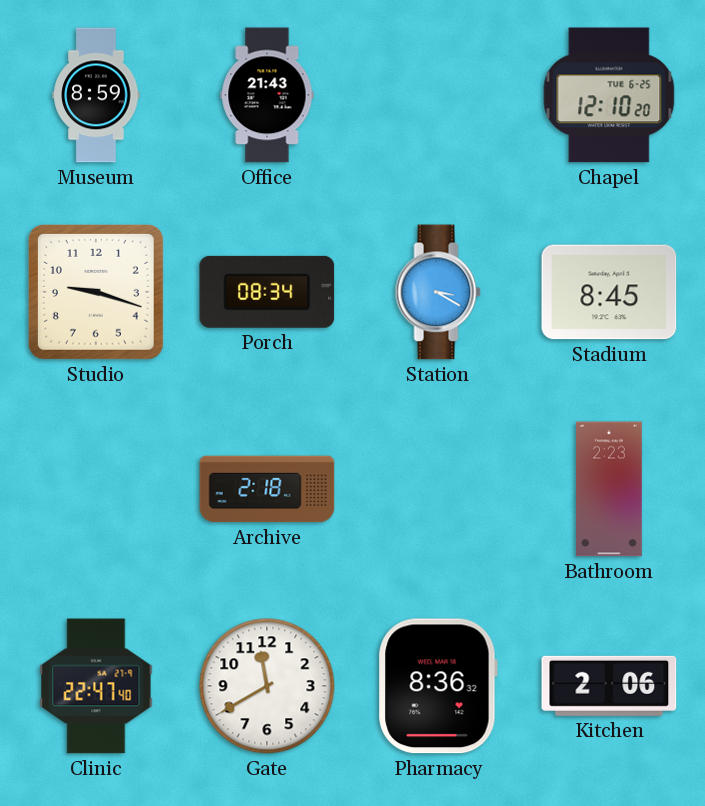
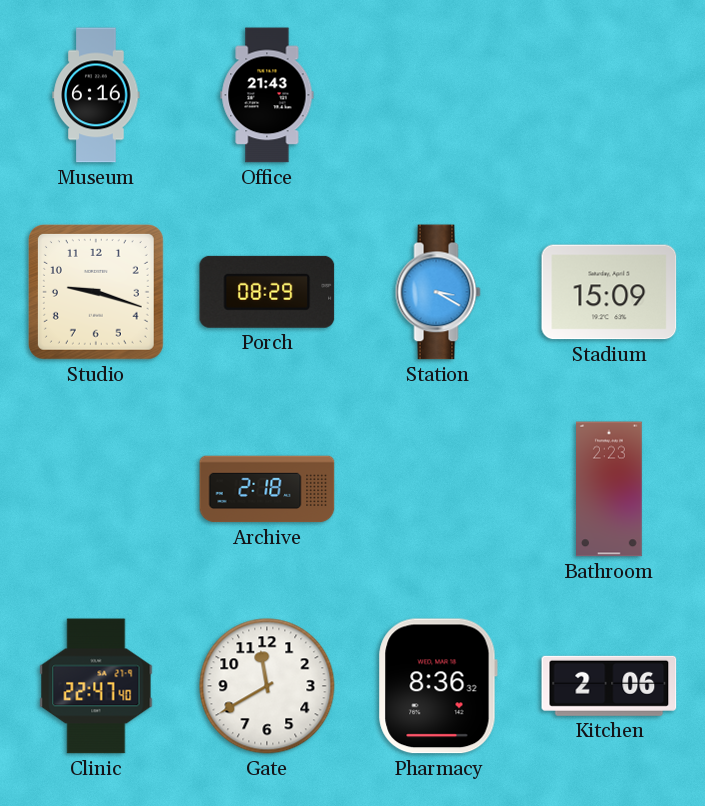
Museum: 8:59 -> 6:16 (96, 95)
Chapel: 12:10 -> none (609, 95)
Porch: 08:34 -> 08:29 (267, 292)
Stadium: 8:45 -> 15:09 (609, 292)
